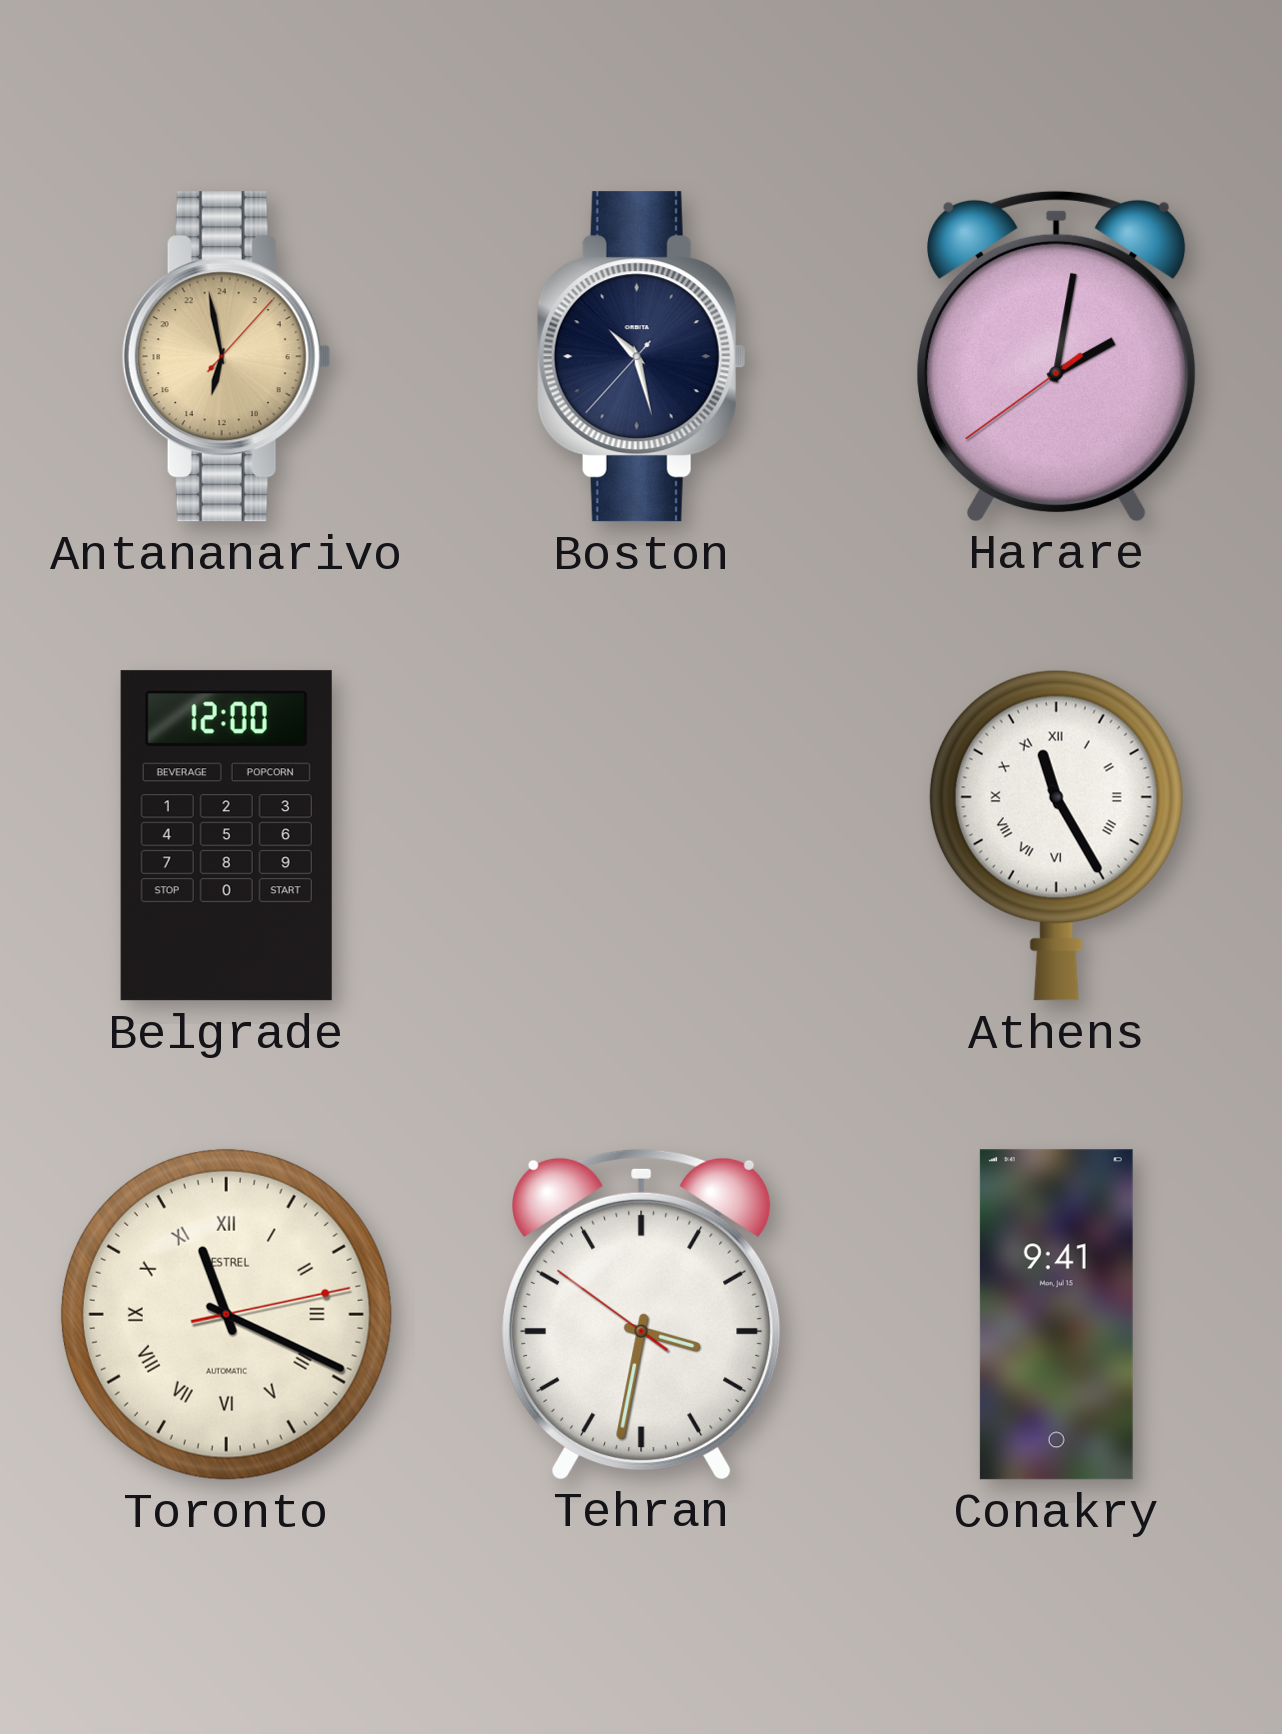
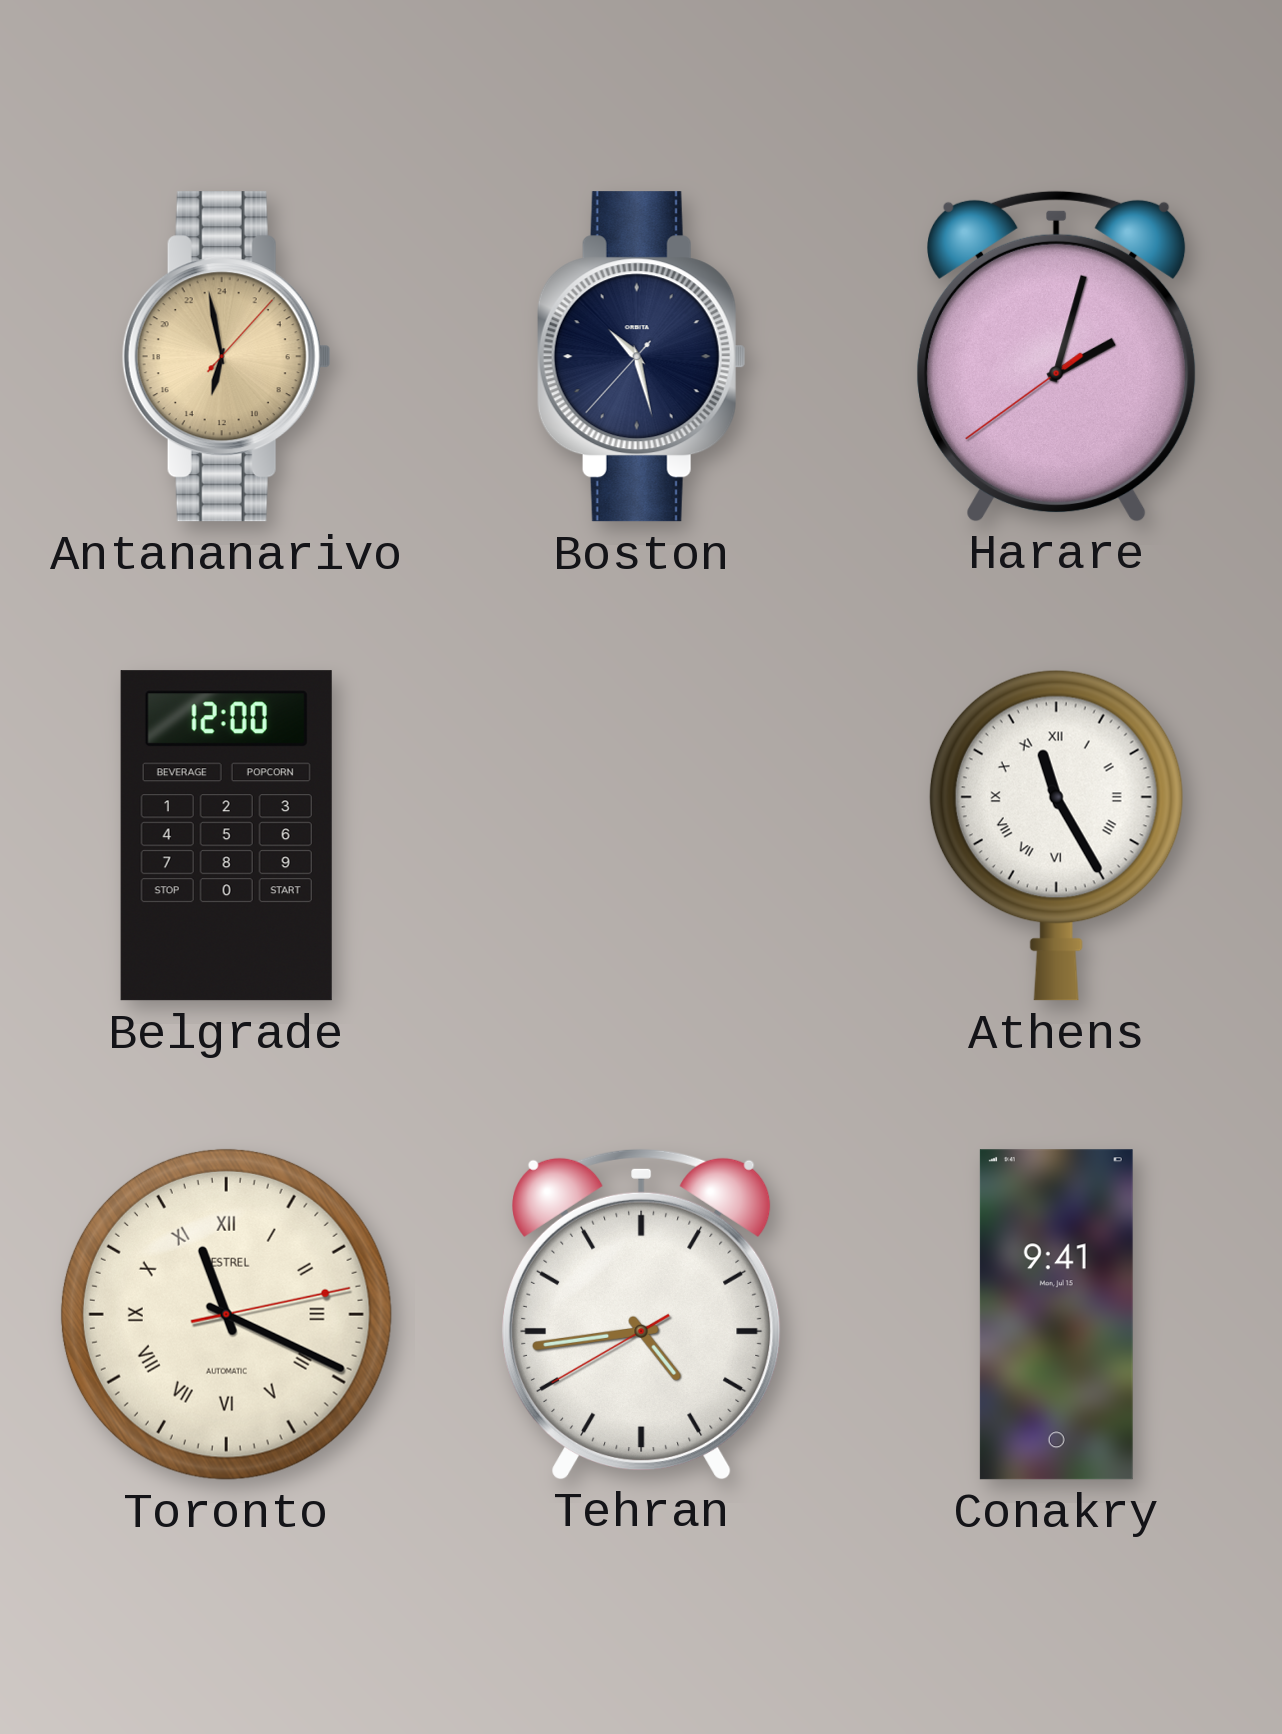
Harare: 2:01 -> 2:02 (1056, 356)
Tehran: 3:31 -> 4:43 (641, 1314)
